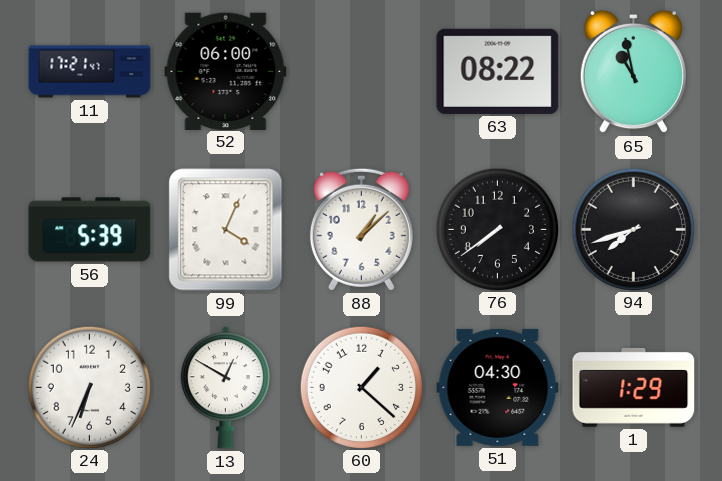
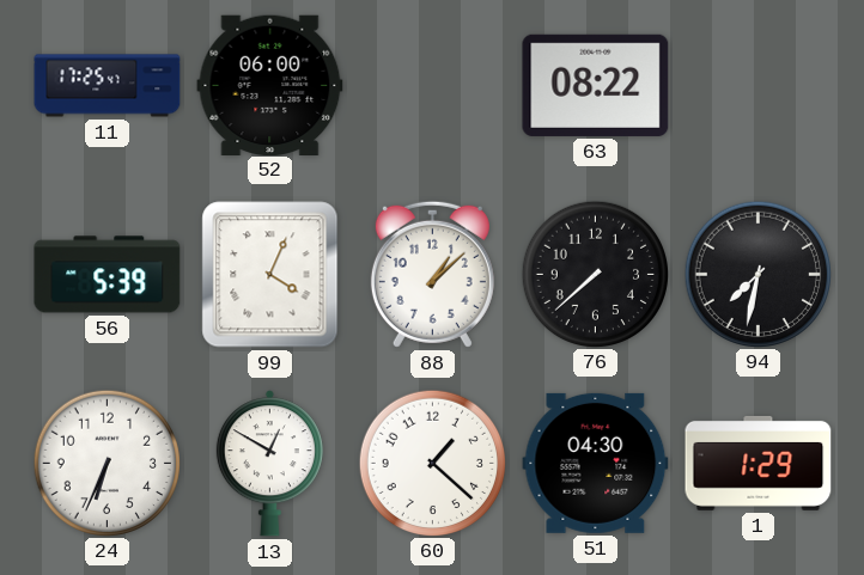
11: 17:21 -> 17:25 (108, 86)
65: 10:58 -> none (633, 72)
76: 7:39 -> 7:38 (595, 274)
94: 7:42 -> 7:32 (757, 274)
